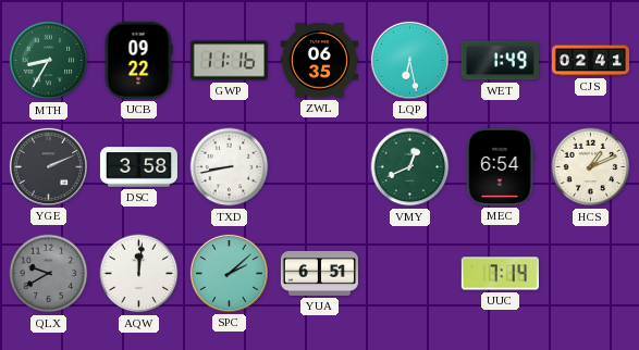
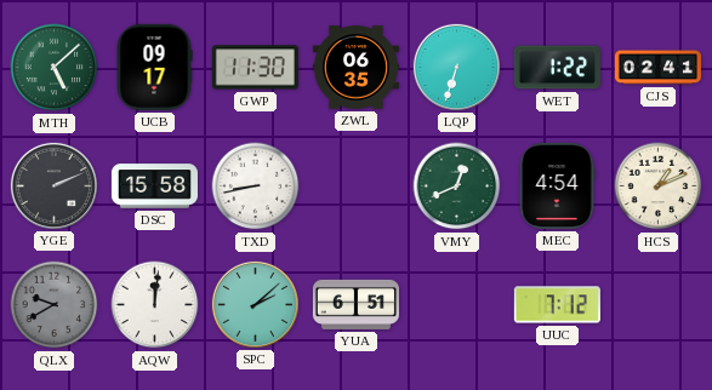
MTH: 8:35 -> 5:08 (55, 68)
UCB: 09:22 -> 09:17 (154, 67)
GWP: 11:16 -> 11:30 (255, 68)
LQP: 6:28 -> 6:33 (456, 67)
WET: 1:49 -> 1:22 (557, 68)
DSC: 3:58 -> 15:58 (154, 187)
MEC: 6:54 -> 4:54 (557, 185)
UUC: 7:14 -> 7:12 (557, 305)
